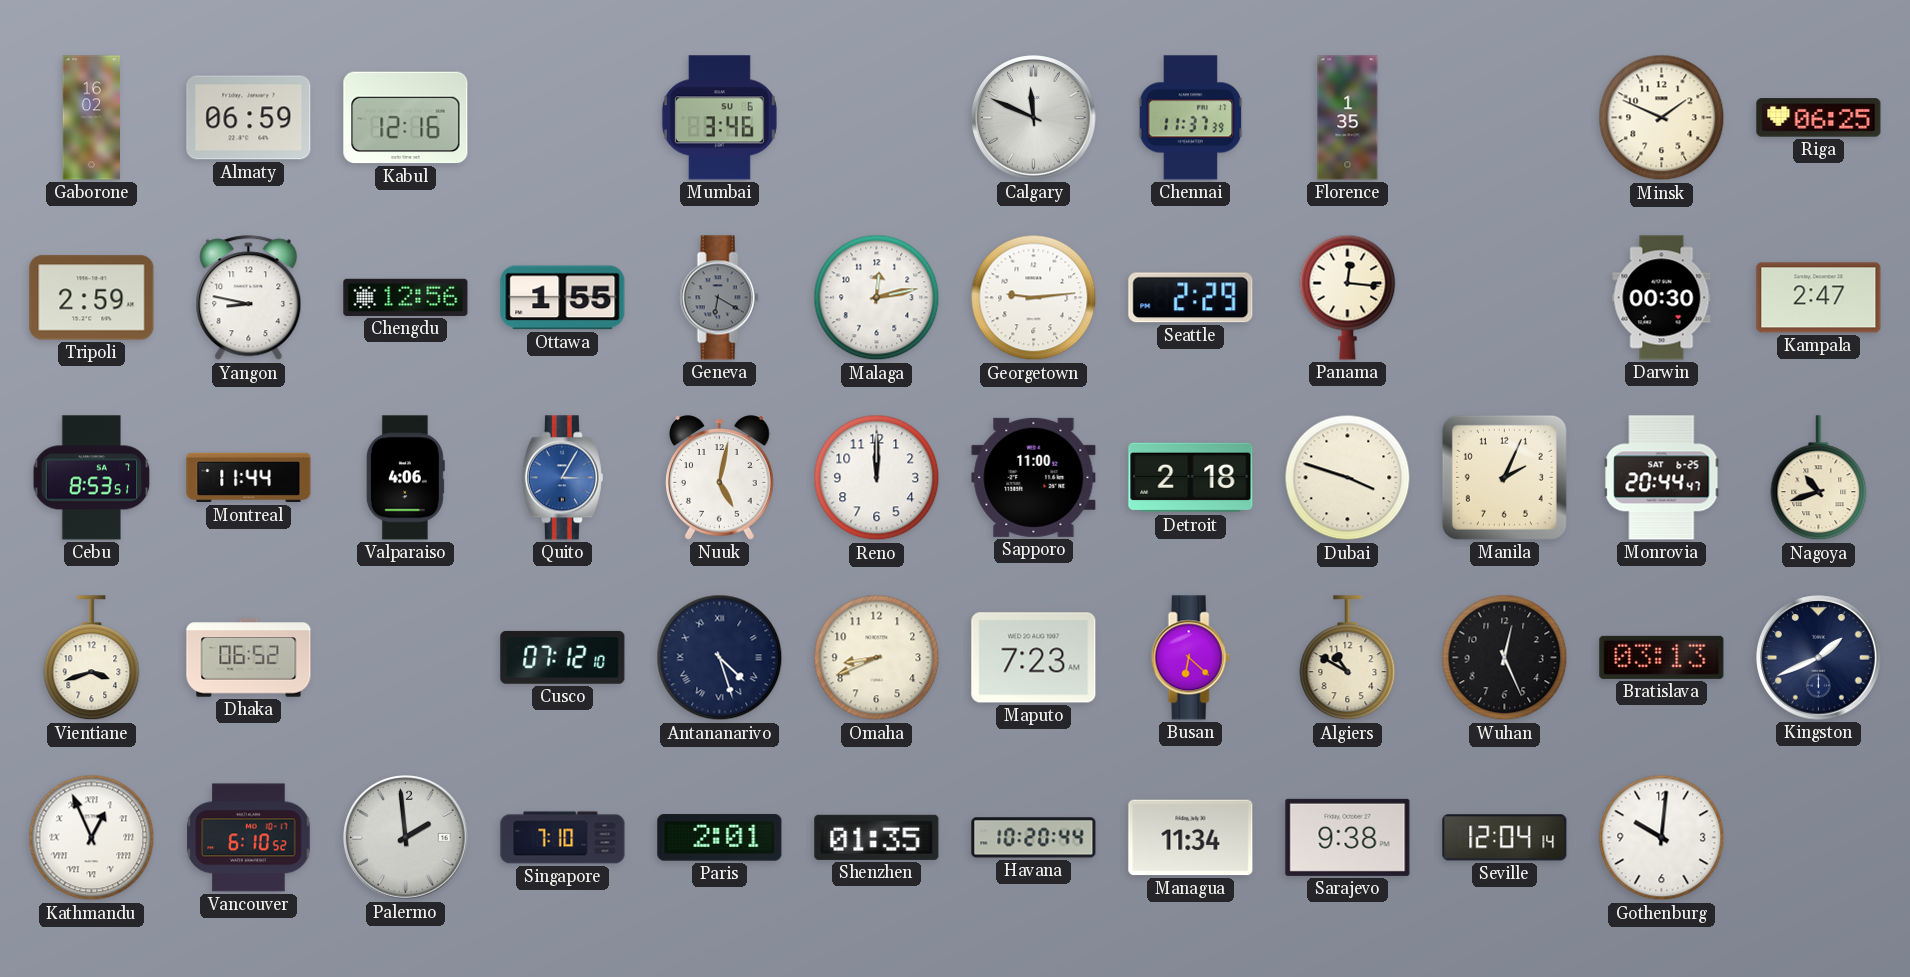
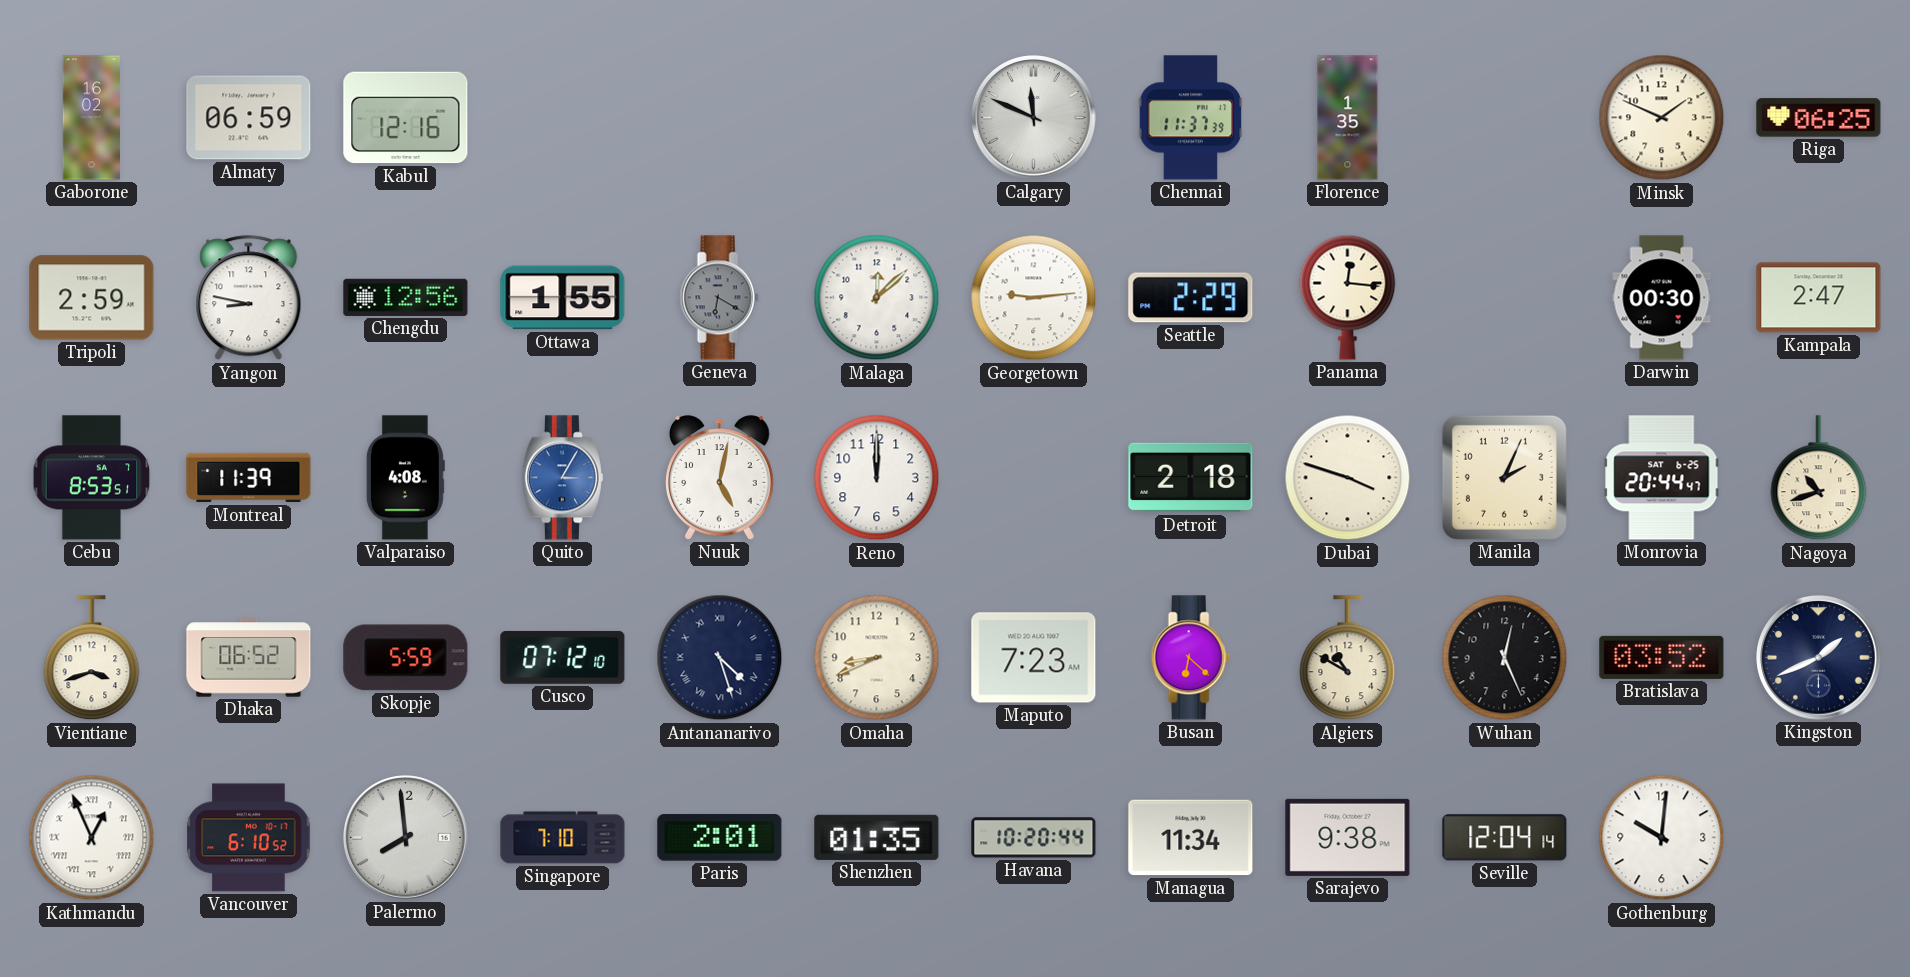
Mumbai: 3:46 -> none (719, 118)
Malaga: 12:13 -> 12:08 (877, 298)
Montreal: 11:44 -> 11:39 (249, 478)
Valparaiso: 4:06 -> 4:08 (405, 478)
Sapporo: 11:00 -> none (1034, 477)
Skopje: none -> 5:59 (406, 658)
Bratislava: 03:13 -> 03:52 (1662, 657)
Palermo: 1:59 -> 7:59 (406, 838)
